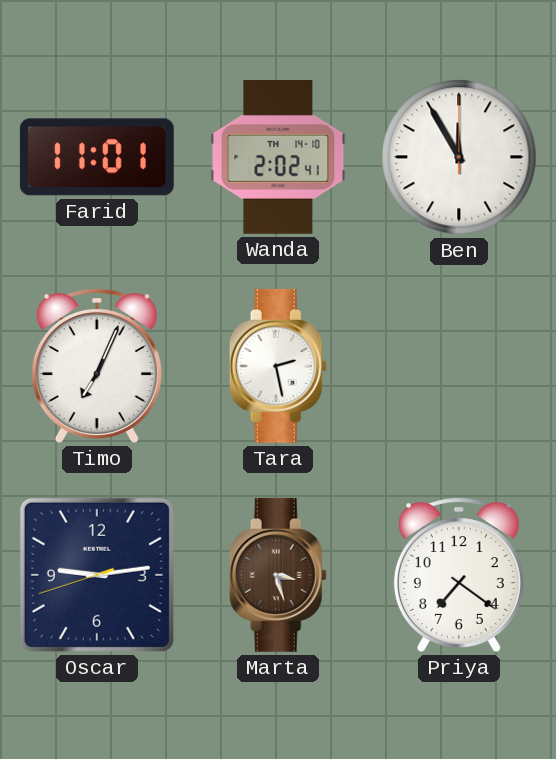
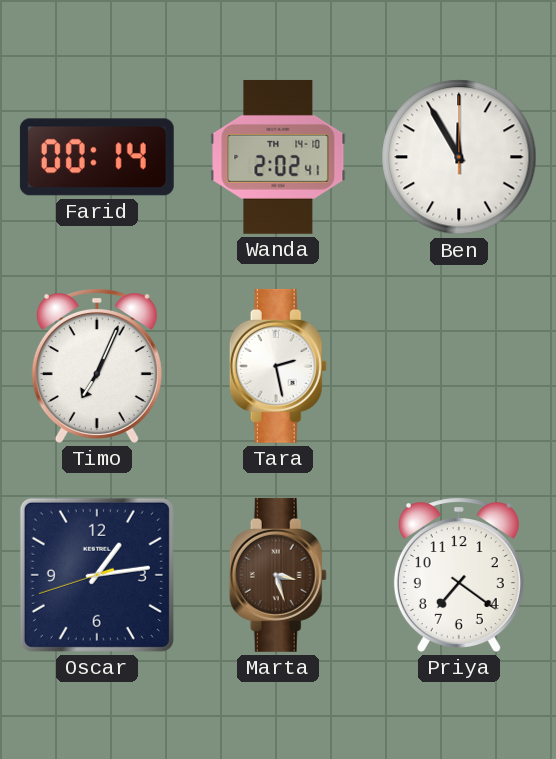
Farid: 11:01 -> 00:14 (97, 157)
Oscar: 9:13 -> 1:13 (97, 575)
